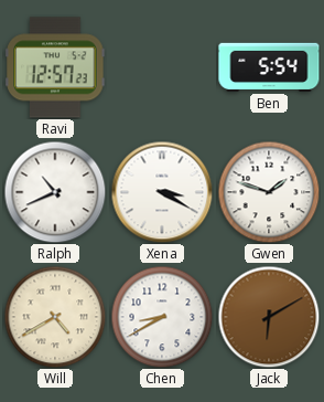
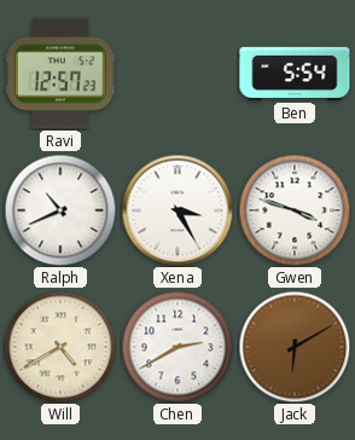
Xena: 3:20 -> 3:25 (177, 210)
Gwen: 1:48 -> 3:48 (295, 210)
Chen: 8:40 -> 2:40 (177, 347)
